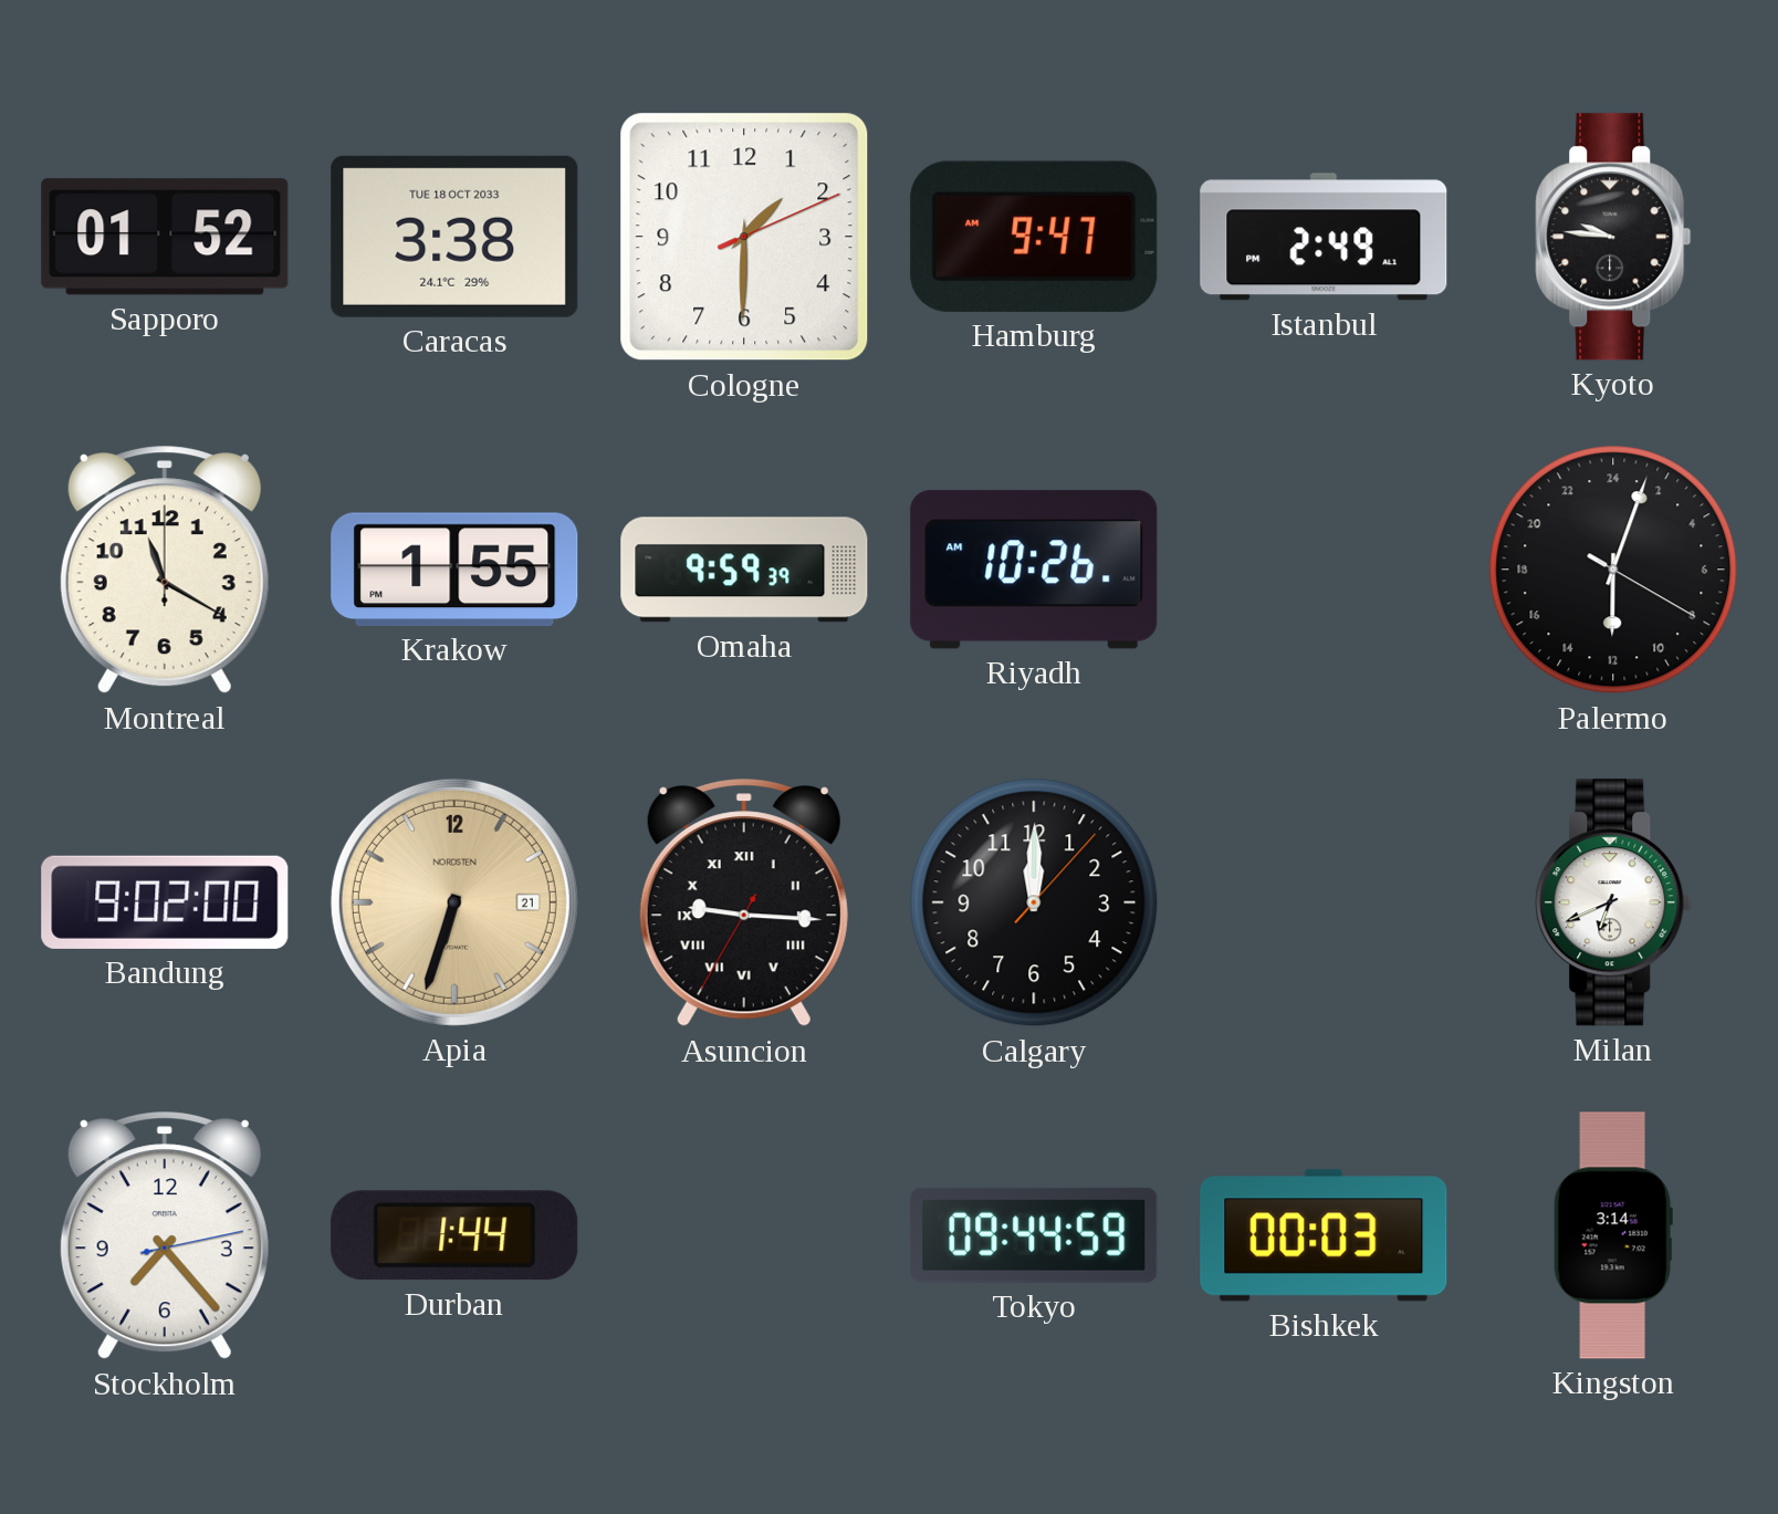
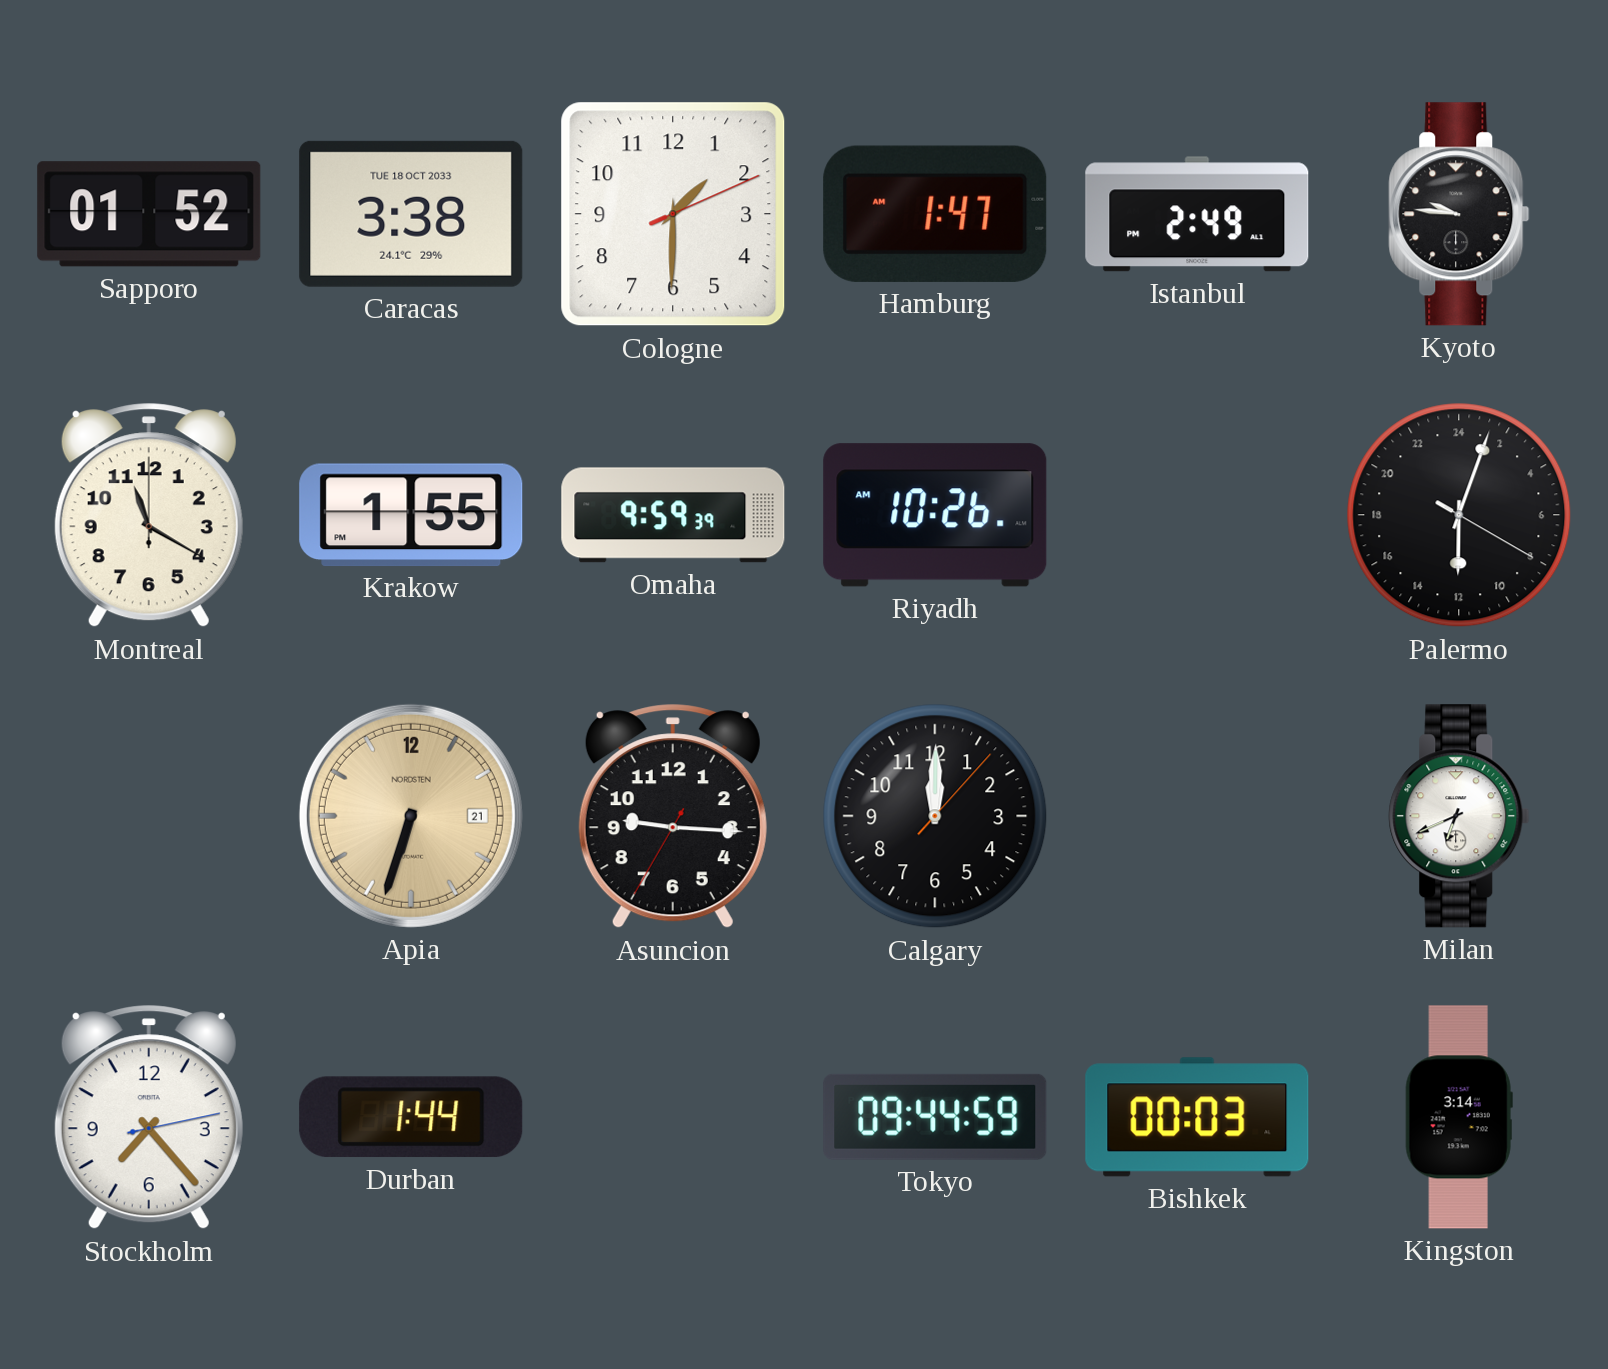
Hamburg: 9:47 -> 1:47 (935, 214)
Bandung: 9:02 -> none (165, 902)
Asuncion numerals: Roman -> Arabic (673, 817)
